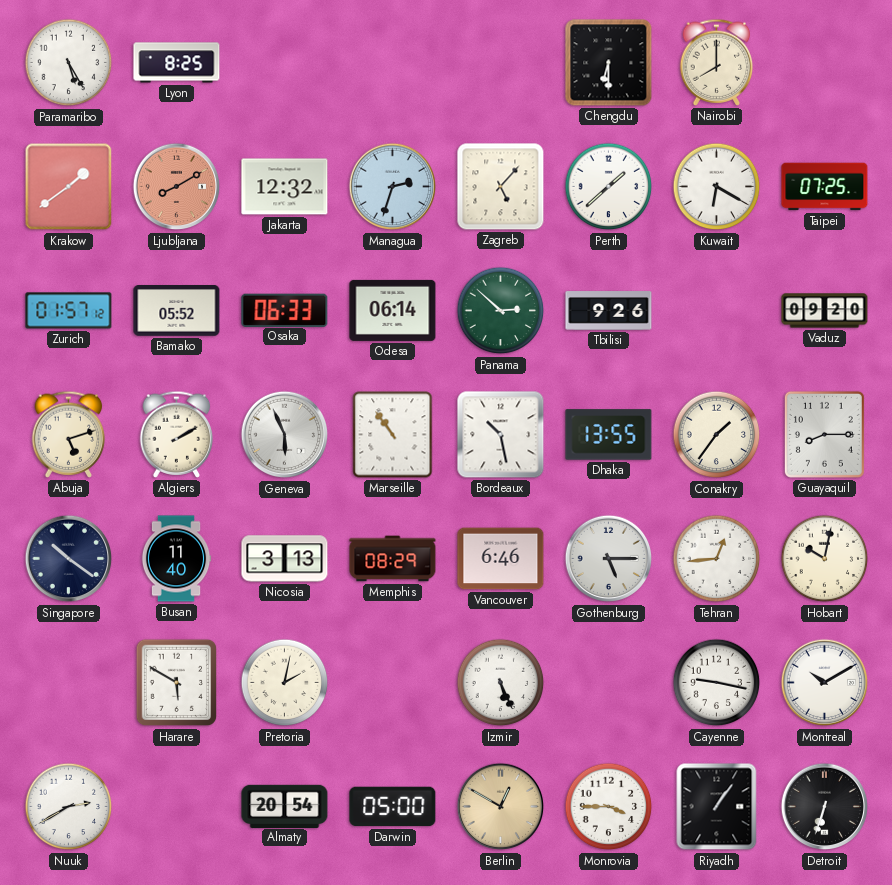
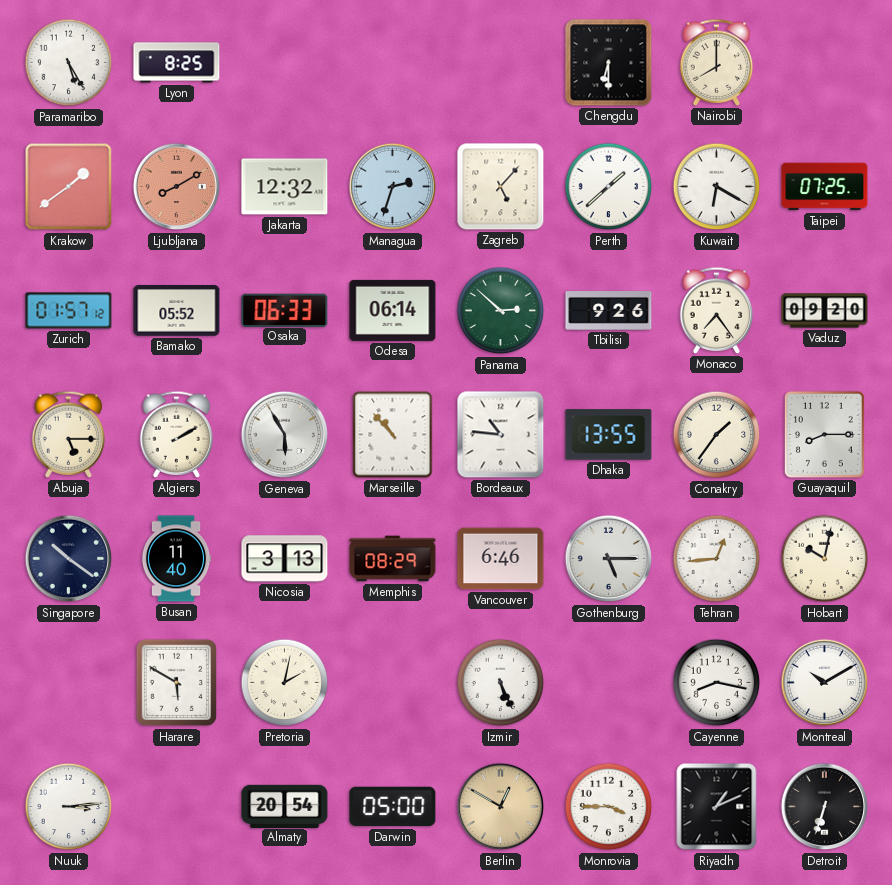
Monaco: none -> 7:24 (717, 310)
Abuja: 5:12 -> 5:15 (69, 434)
Geneva: 5:56 -> 5:55 (285, 435)
Marseille: 10:54 -> 10:53 (393, 435)
Bordeaux: 10:28 -> 10:46 (501, 435)
Cayenne: 9:17 -> 8:17 (717, 683)
Nuuk: 2:40 -> 3:14 (69, 807)
Riyadh: 1:06 -> 1:11 (717, 807)
